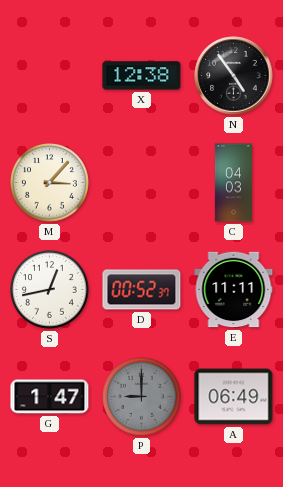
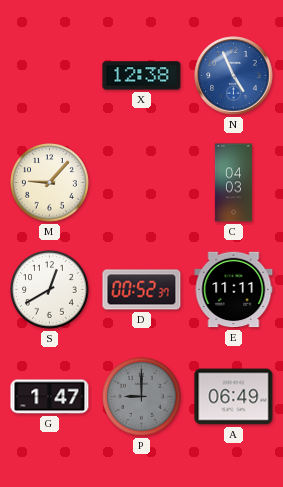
N: 4:54 -> 4:56 (234, 76)
N dial: black -> blue (234, 76)
M: 3:07 -> 9:07 (50, 183)
S: 12:43 -> 12:40 (50, 290)
